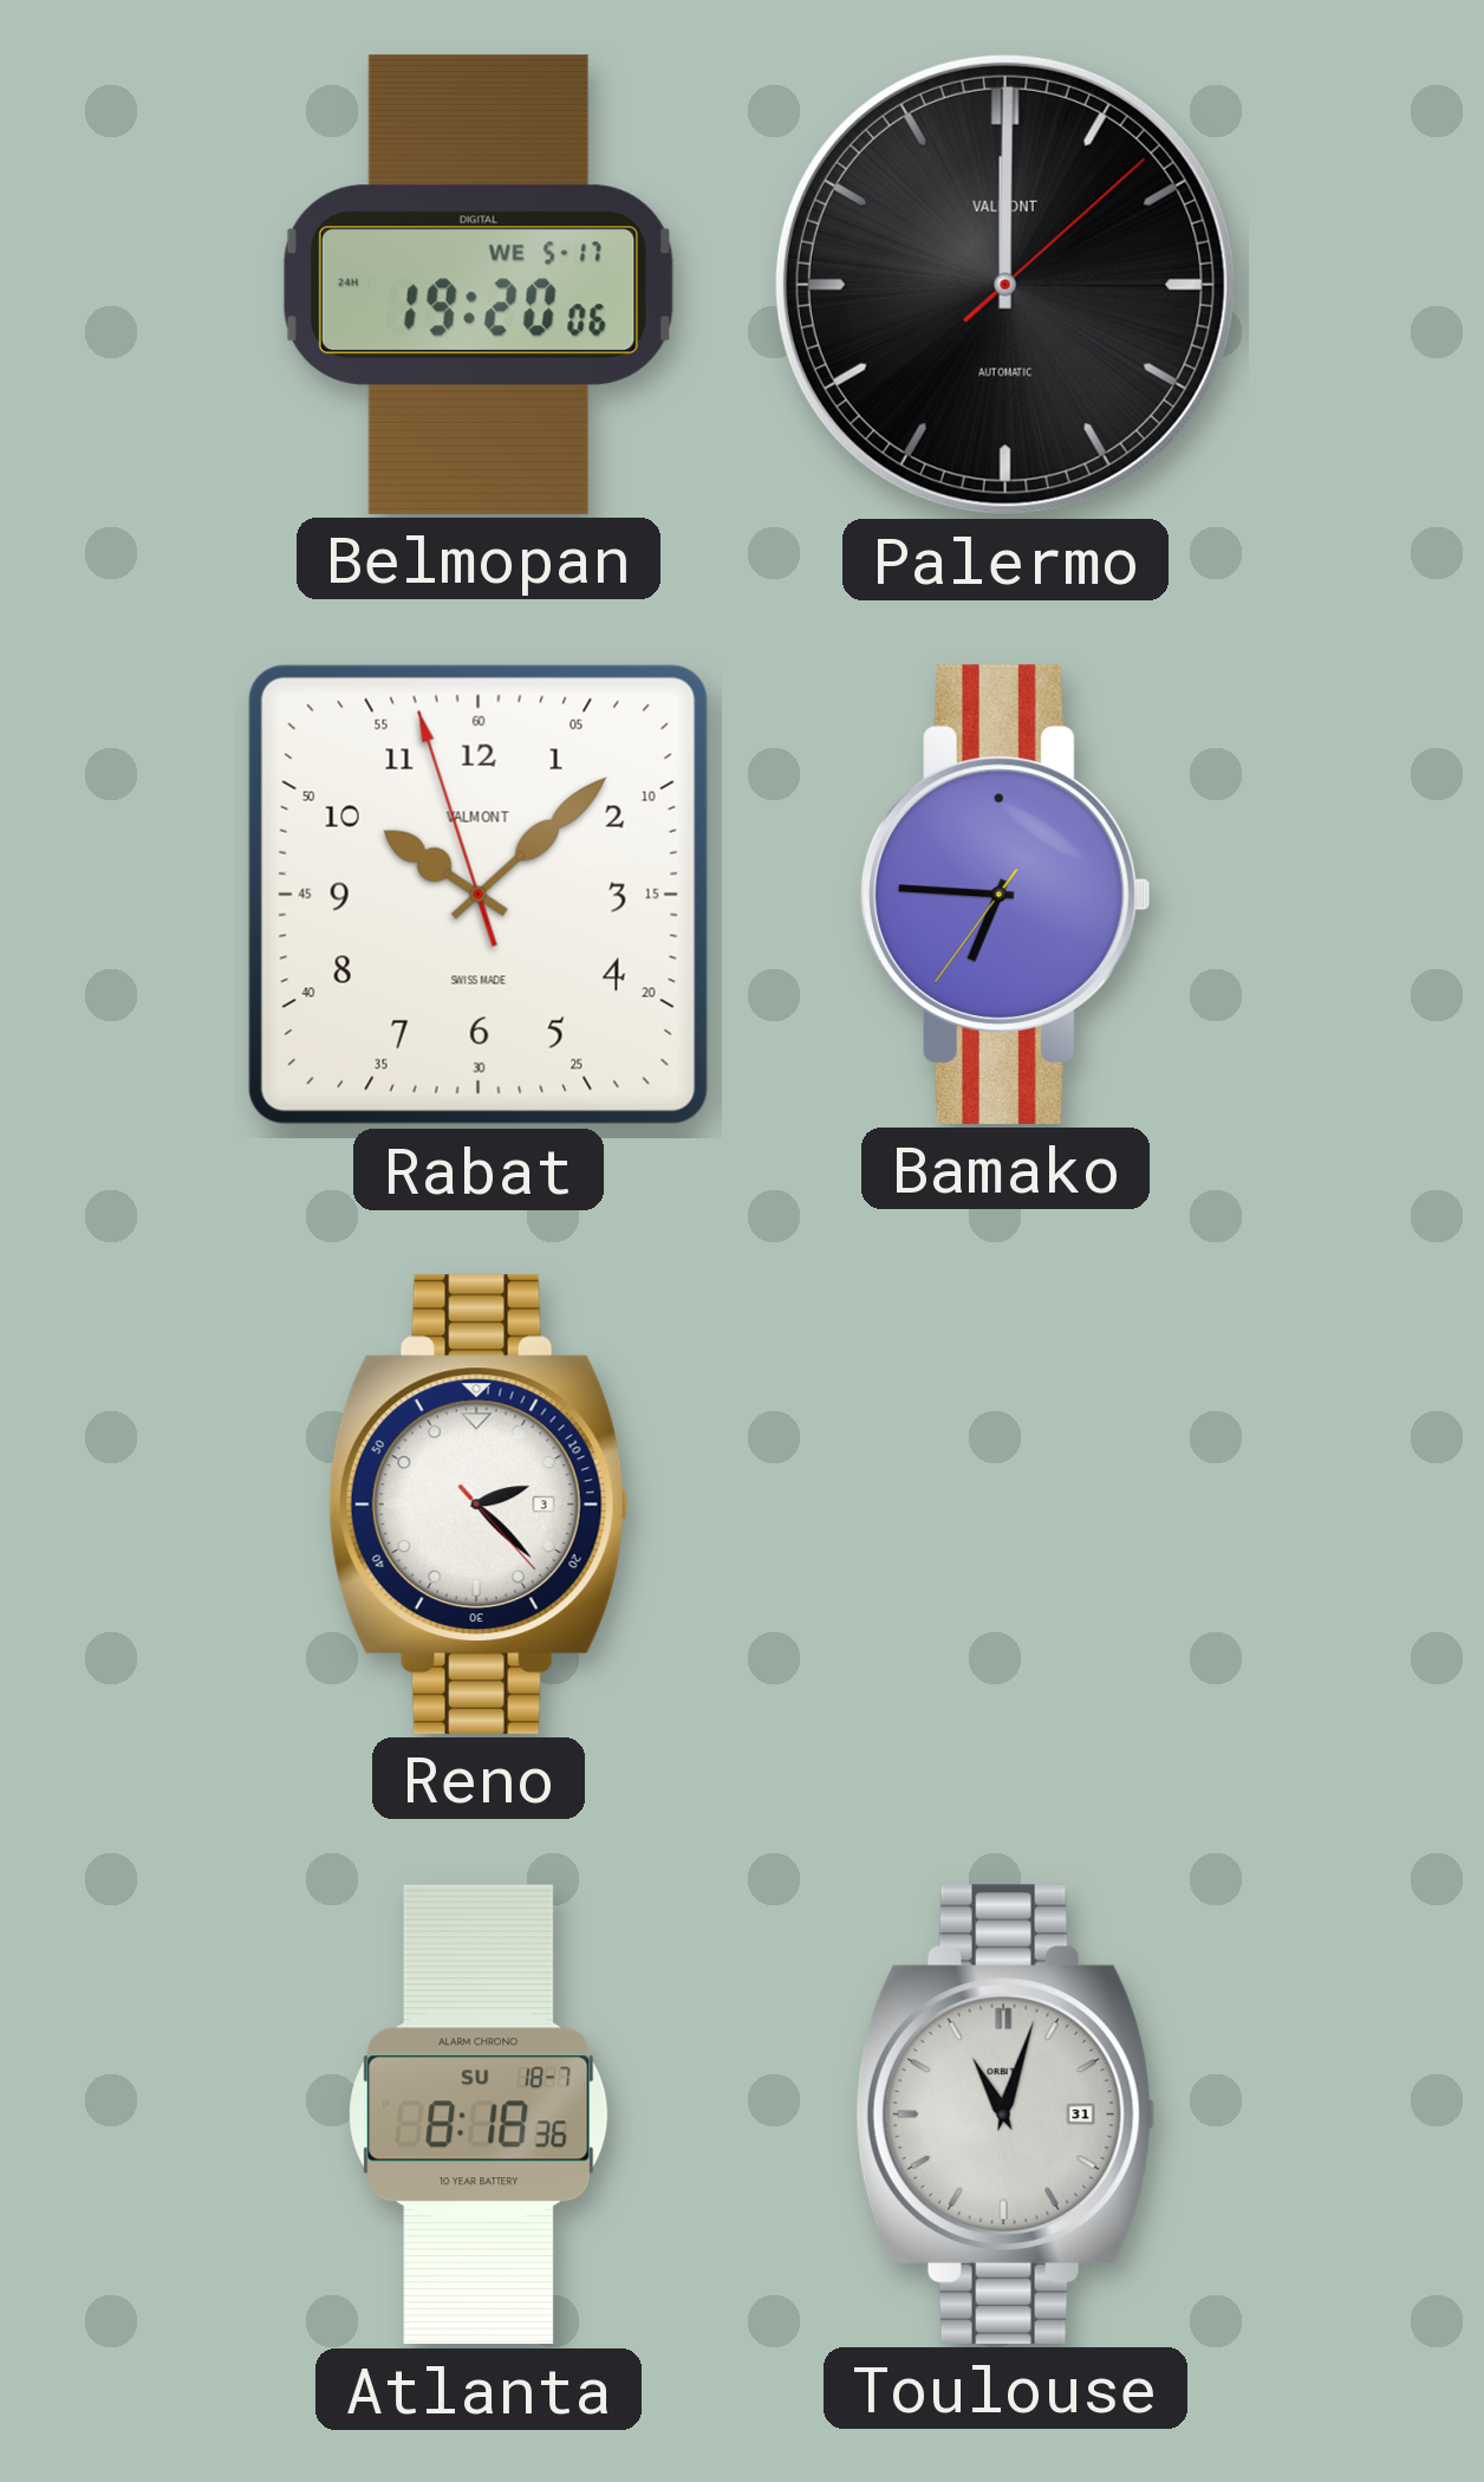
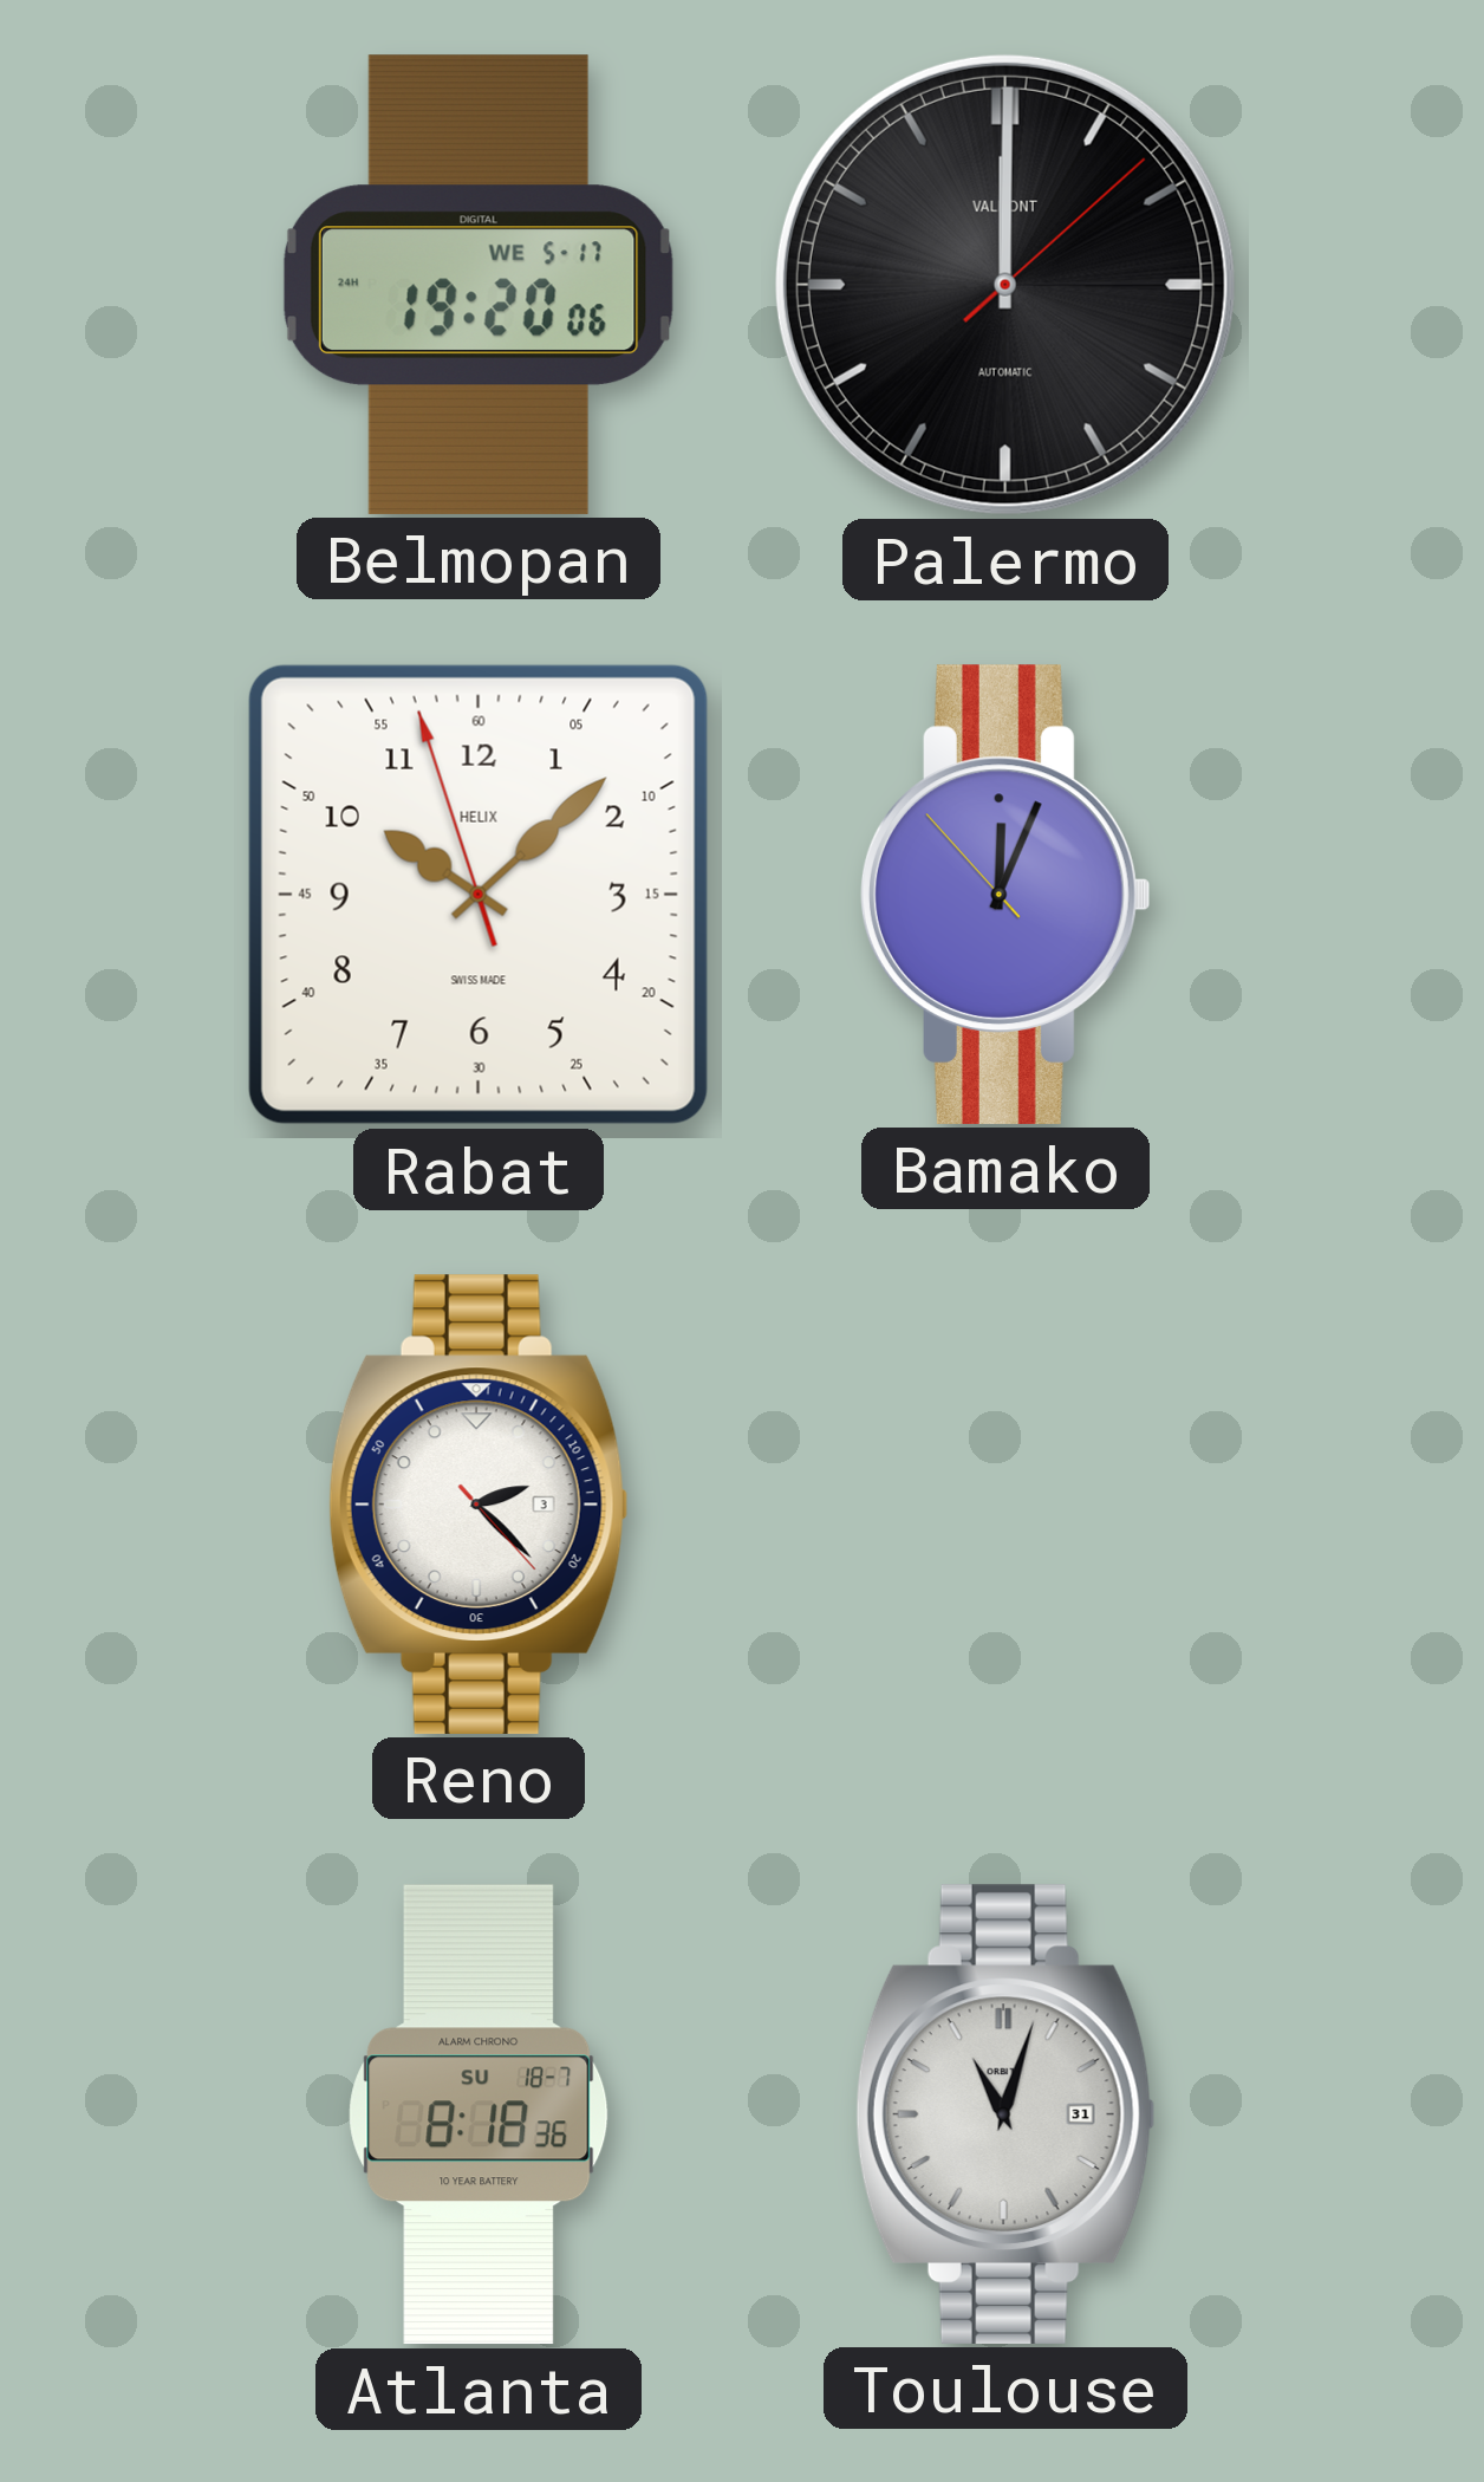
Rabat brand: VALMONT -> HELIX (479, 895)
Bamako: 6:45 -> 12:03 (1005, 895)
